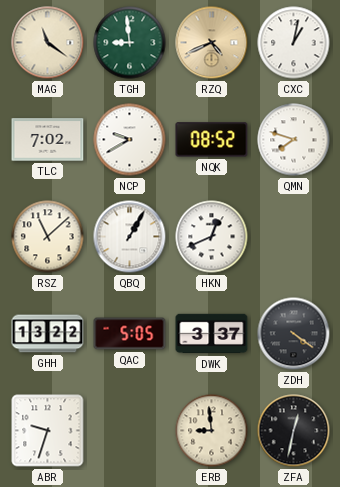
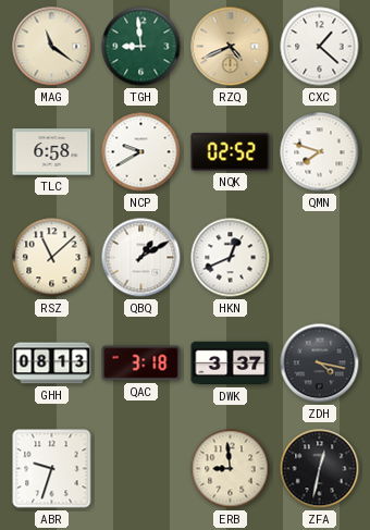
CXC: 1:02 -> 1:22 (320, 47)
TLC: 7:02 -> 6:58 (52, 152)
NQK: 08:52 -> 02:52 (231, 152)
QBQ: 1:05 -> 1:10 (141, 258)
GHH: 13:22 -> 08:13 (52, 363)
QAC: 5:05 -> 3:18 (141, 363)
ZDH: 4:21 -> 4:17 (320, 363)
